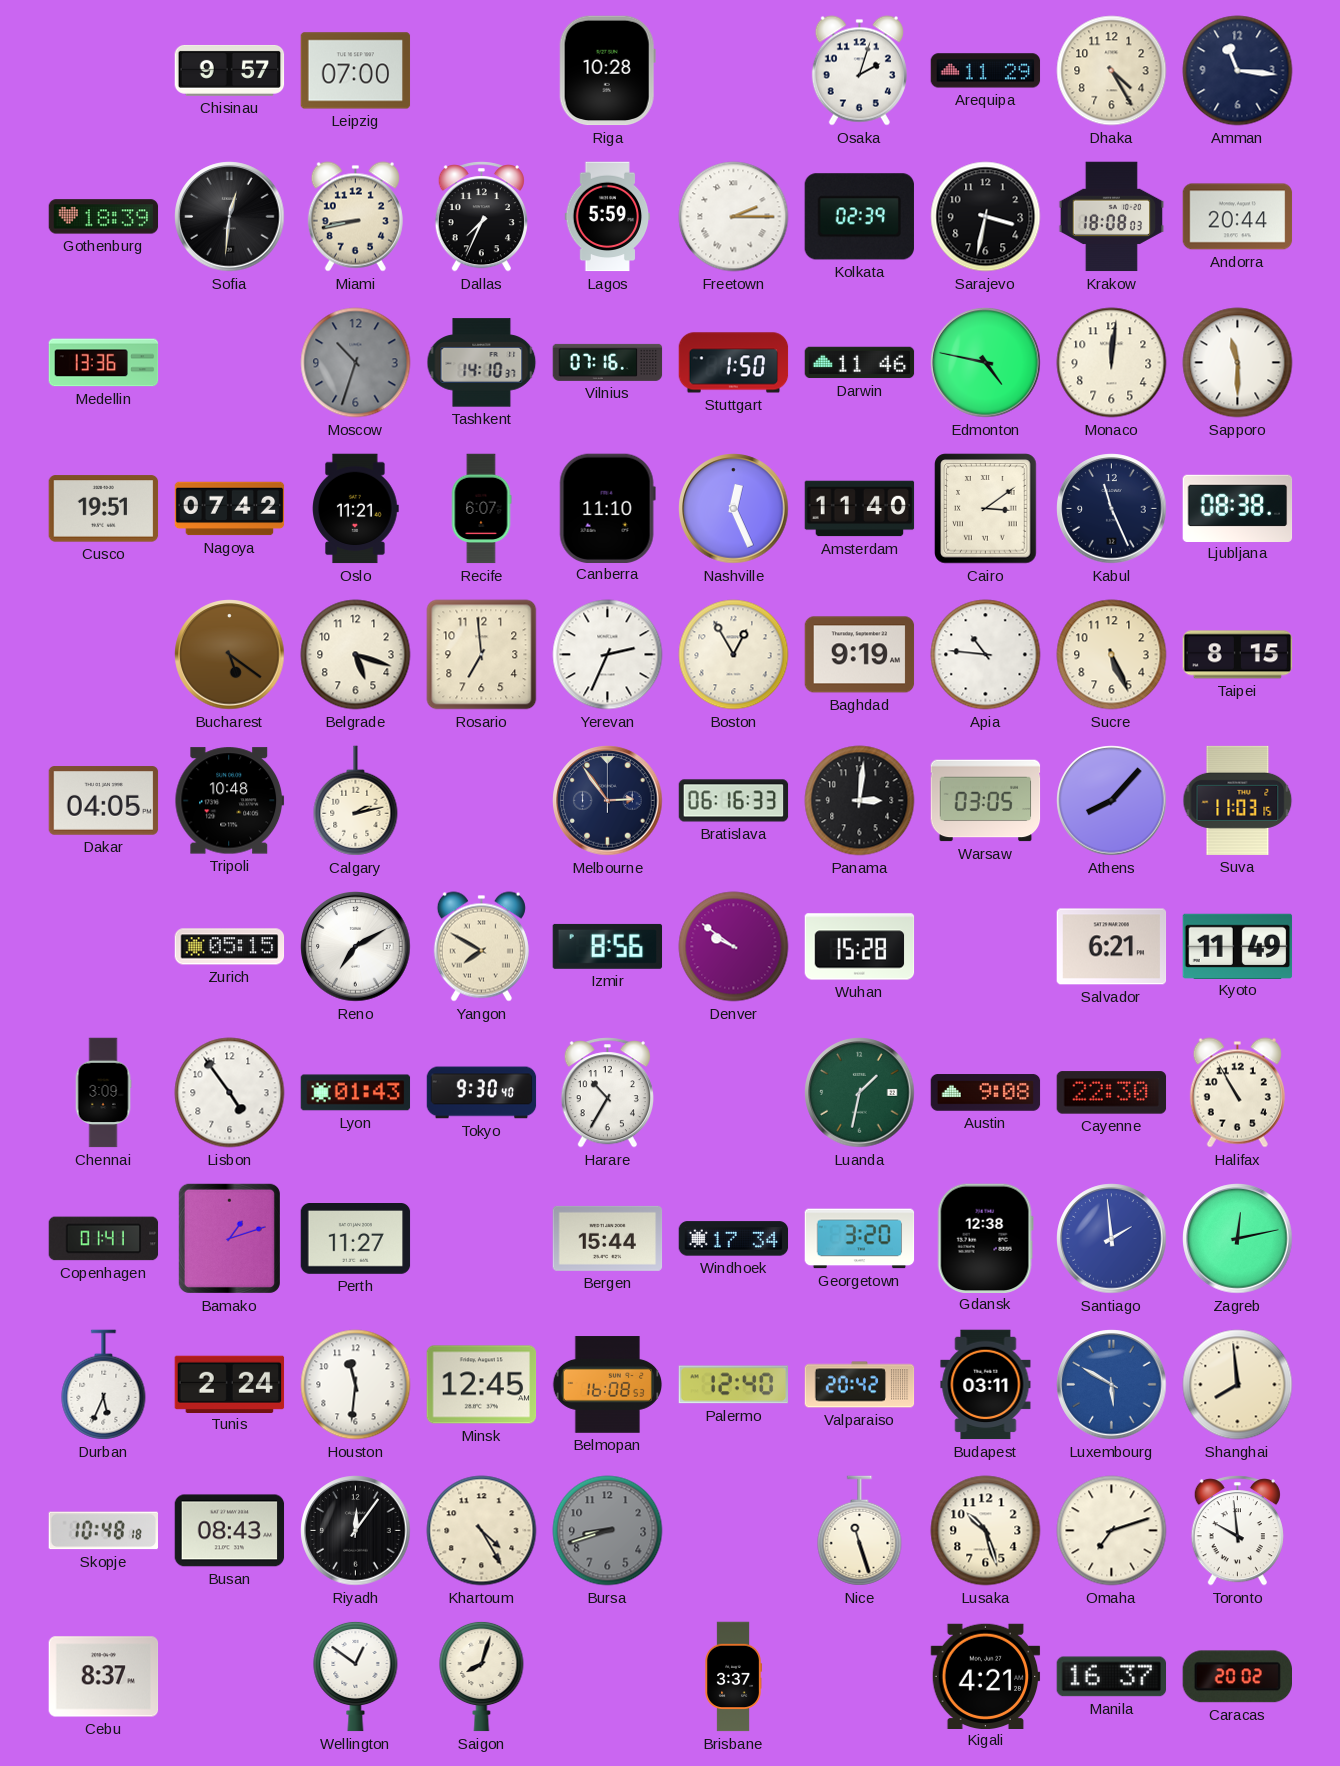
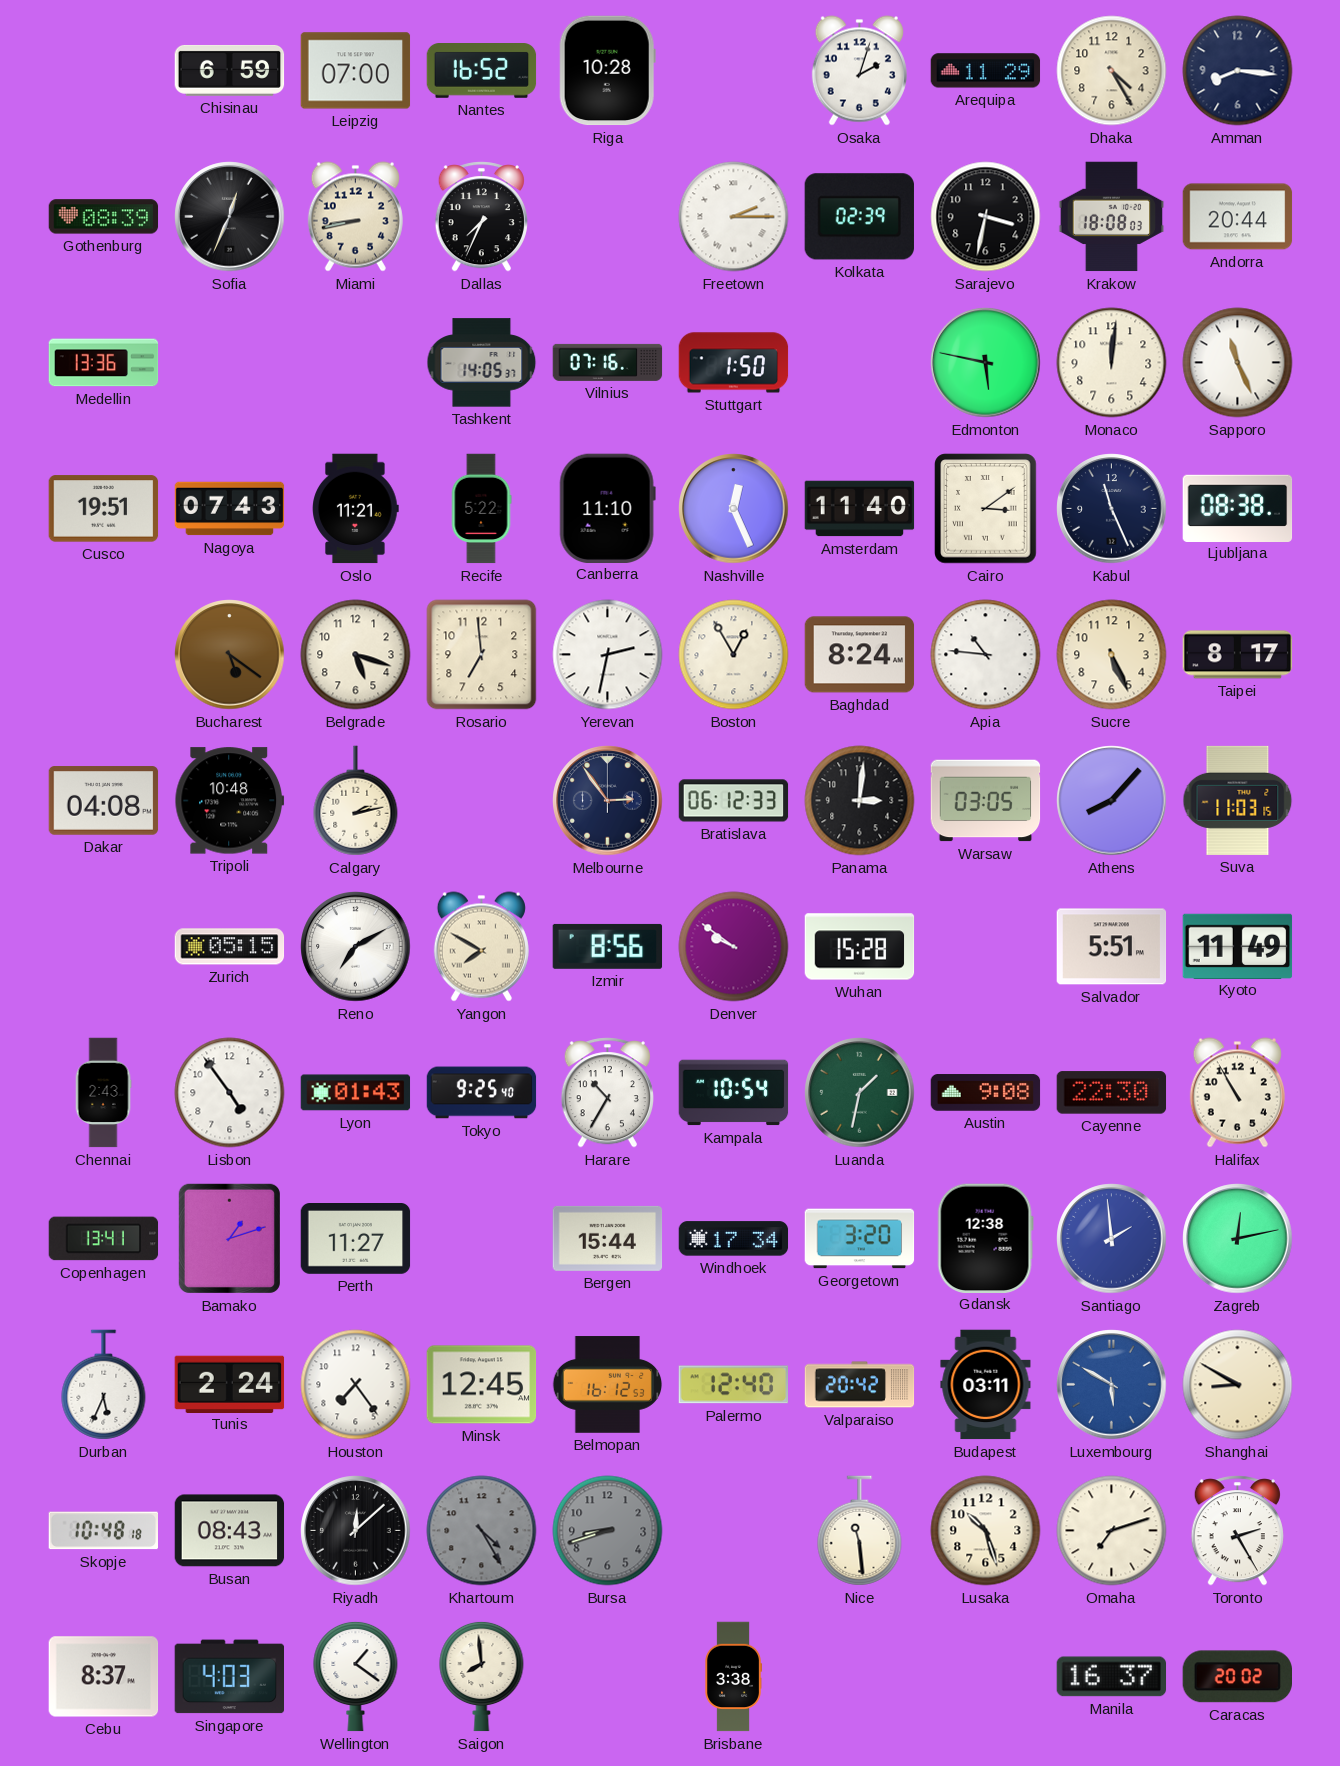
Chisinau: 9:57 -> 6:59 (230, 70)
Nantes: none -> 16:52 (482, 71)
Amman: 11:16 -> 8:16 (1238, 71)
Gothenburg: 18:39 -> 08:39 (104, 217)
Sofia: 12:31 -> 12:34 (230, 217)
Lagos: 5:59 -> none (608, 217)
Moscow: 10:33 -> none (356, 363)
Tashkent: 14:10 -> 14:05 (482, 363)
Darwin: 11:46 -> none (860, 363)
Edmonton: 4:47 -> 5:47 (986, 363)
Sapporo: 11:30 -> 11:26 (1238, 363)
Nagoya: 07:42 -> 07:43 (230, 509)
Recife: 6:07 -> 5:22 (481, 509)
Yerevan: 2:34 -> 2:32 (608, 655)
Baghdad: 9:19 -> 8:24 (860, 655)
Taipei: 8:15 -> 8:17 (1238, 655)
Dakar: 04:05 -> 04:08 (104, 801)
Bratislava: 06:16 -> 06:12 (734, 801)
Salvador: 6:21 -> 5:51 (1112, 947)
Chennai: 3:09 -> 2:43 (103, 1093)
Tokyo: 9:30 -> 9:25 (482, 1093)
Kampala: none -> 10:54 (734, 1093)
Copenhagen: 01:41 -> 13:41 (104, 1239)
Houston: 11:31 -> 7:24 (356, 1385)
Belmopan: 16:08 -> 16:12 (608, 1385)
Shanghai: 7:59 -> 8:50 (1238, 1385)
Riyadh: 12:06 -> 12:08 (356, 1531)
Khartoum dial: cream -> grey (482, 1531)
Nice: 11:27 -> 11:29 (860, 1531)
Toronto: 9:59 -> 2:25 (1237, 1531)
Singapore: none -> 4:03 (229, 1677)
Wellington: 12:51 -> 1:21 (356, 1676)
Saigon: 8:03 -> 7:59 (482, 1676)
Brisbane: 3:37 -> 3:38 (733, 1677)
Kigali: 4:21 -> none (986, 1676)
